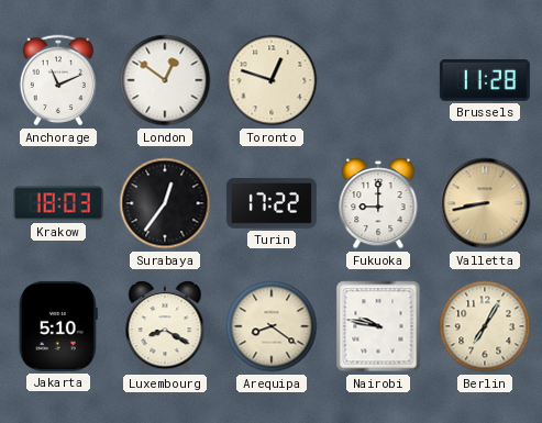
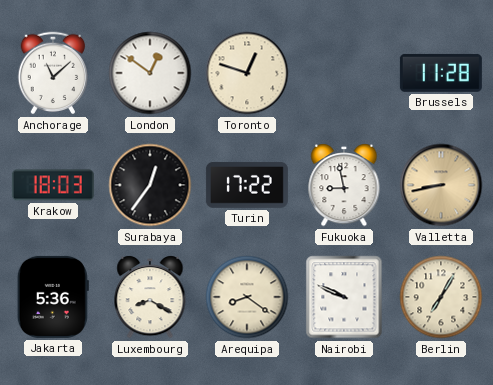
Anchorage: 11:11 -> 11:08 (53, 73)
Fukuoka: 9:00 -> 8:58 (344, 185)
Jakarta: 5:10 -> 5:36 (53, 297)
Nairobi: 9:47 -> 9:49 (344, 297)
